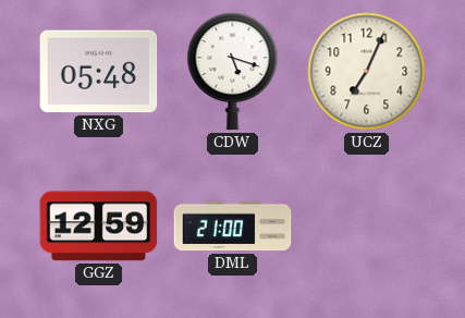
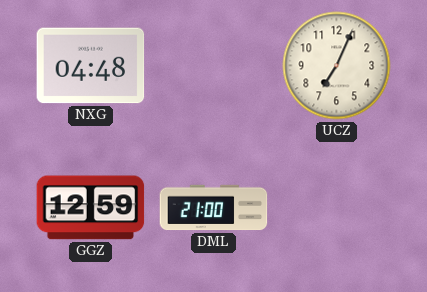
NXG: 05:48 -> 04:48 (91, 66)
CDW: 5:18 -> none (233, 72)
